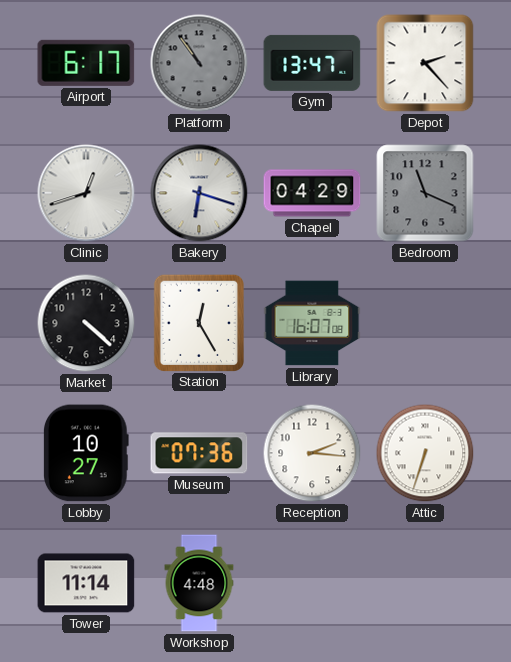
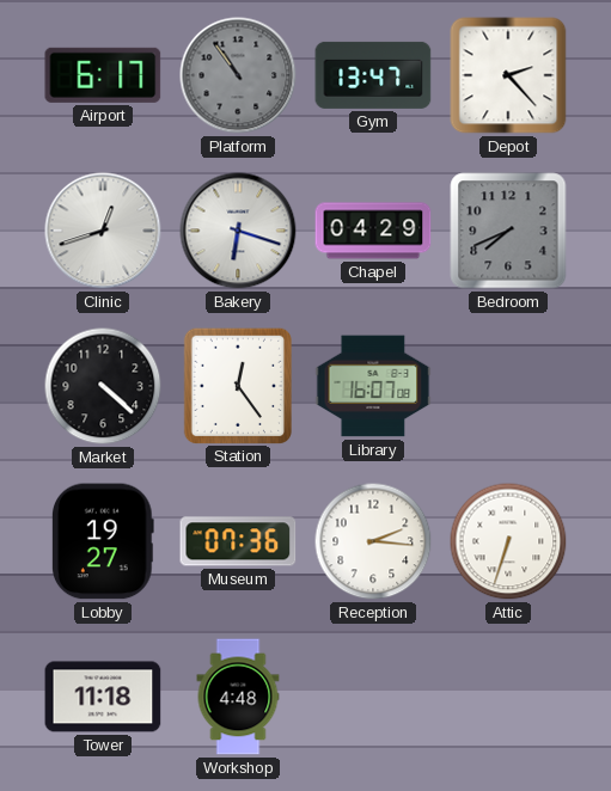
Bedroom: 11:19 -> 7:41 (508, 231)
Station: 12:25 -> 12:24 (237, 385)
Lobby: 10:27 -> 19:27 (103, 541)
Tower: 11:14 -> 11:18 (103, 697)
